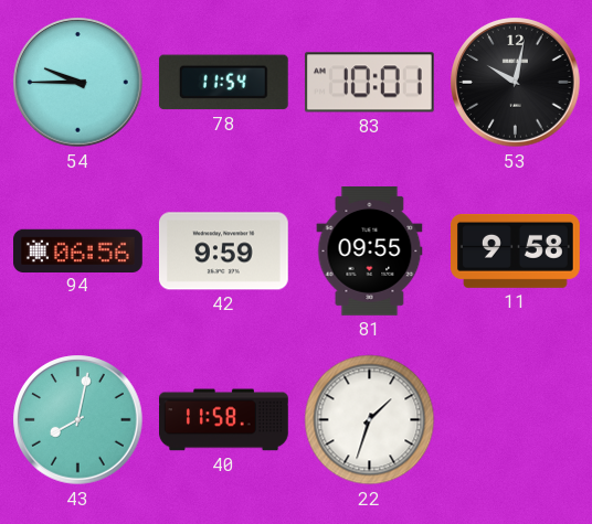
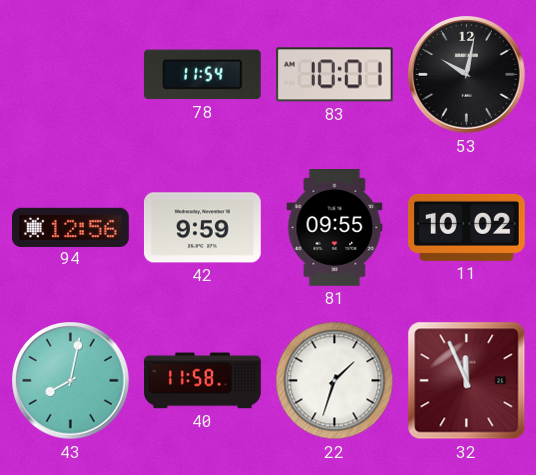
54: 9:45 -> none (78, 83)
94: 06:56 -> 12:56 (71, 227)
11: 9:58 -> 10:02 (467, 227)
32: none -> 11:56 (467, 381)
